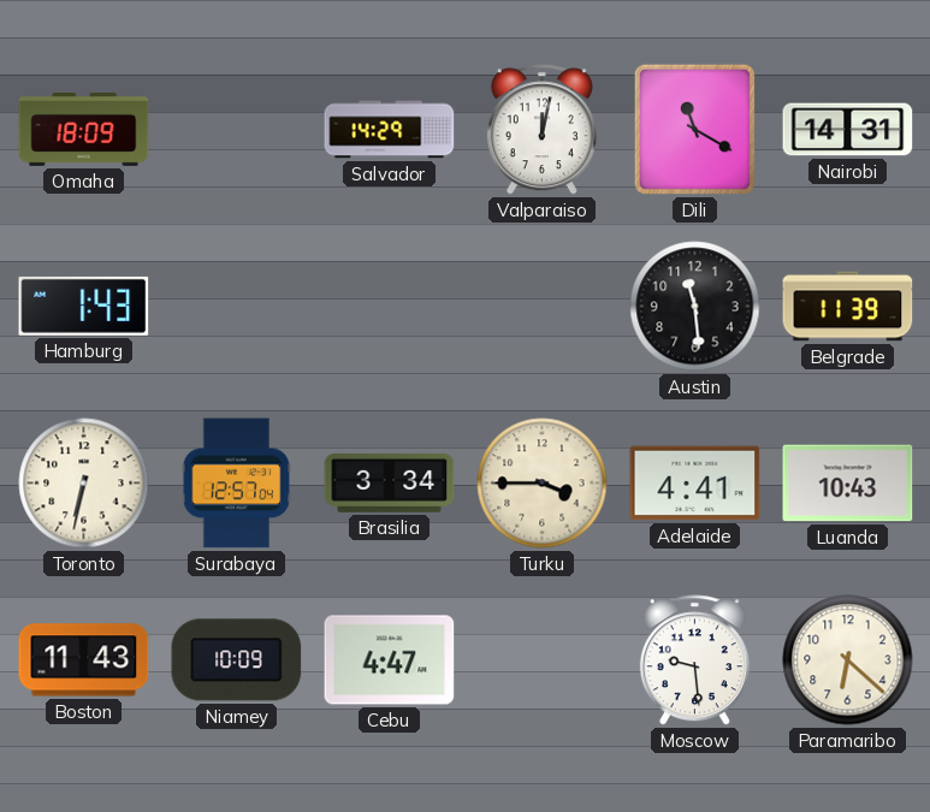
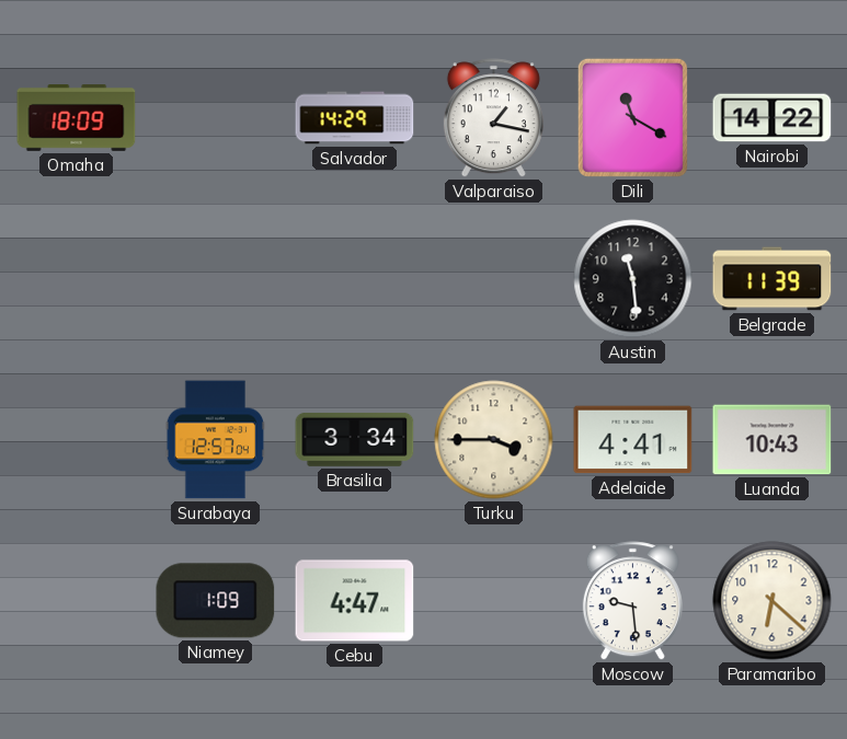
Valparaiso: 12:02 -> 1:17 (493, 118)
Nairobi: 14:31 -> 14:22 (772, 118)
Hamburg: 1:43 -> none (84, 306)
Toronto: 6:32 -> none (84, 484)
Boston: 11:43 -> none (84, 660)
Niamey: 10:09 -> 1:09 (216, 601)
